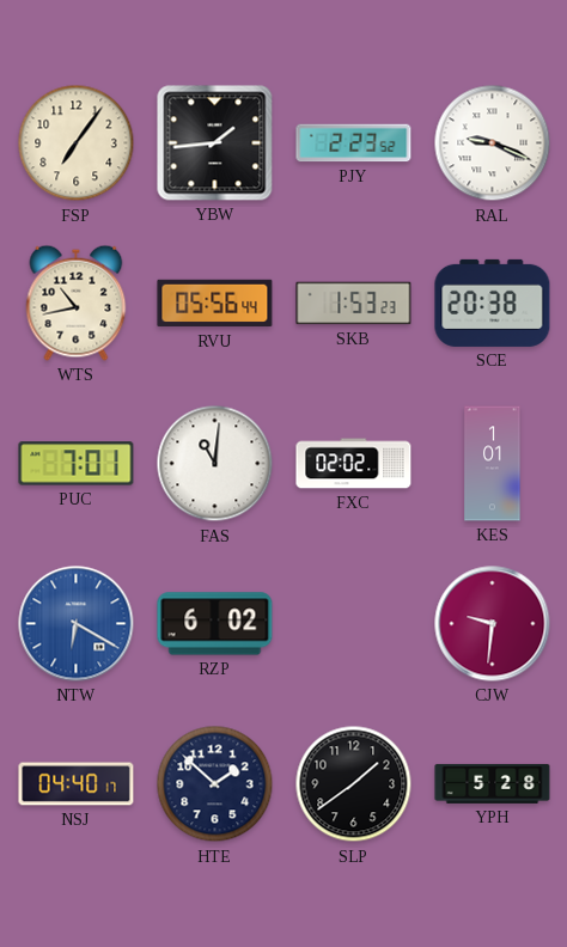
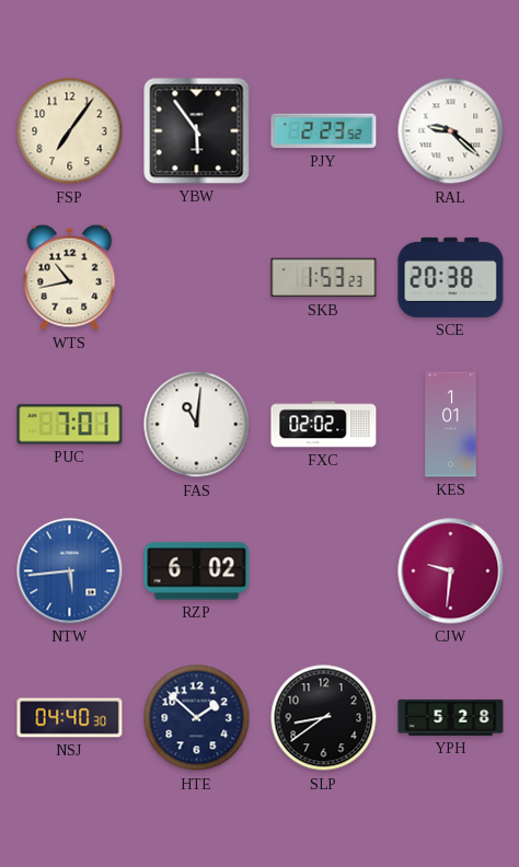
YBW: 1:44 -> 5:54 (197, 131)
RAL: 9:19 -> 9:22 (451, 131)
RVU: 05:56 -> none (215, 304)
NTW: 6:20 -> 5:44 (70, 571)
NSJ: 04:40:17 -> 04:40:30 (70, 718)
SLP: 1:39 -> 8:39 (324, 718)
